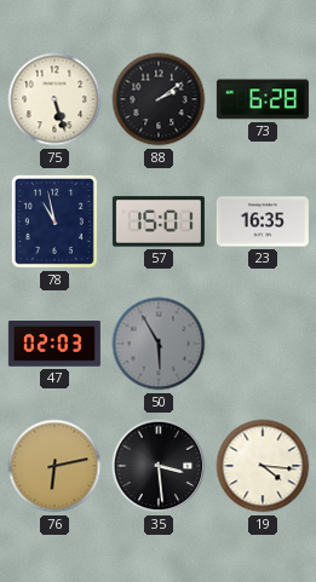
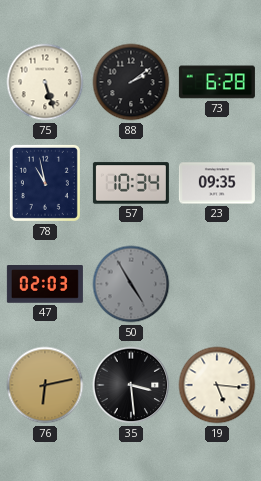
57: 15:01 -> 10:34 (131, 183)
23: 16:35 -> 09:35 (217, 183)
50: 5:55 -> 4:55 (131, 284)
19: 4:16 -> 5:16 (217, 385)
